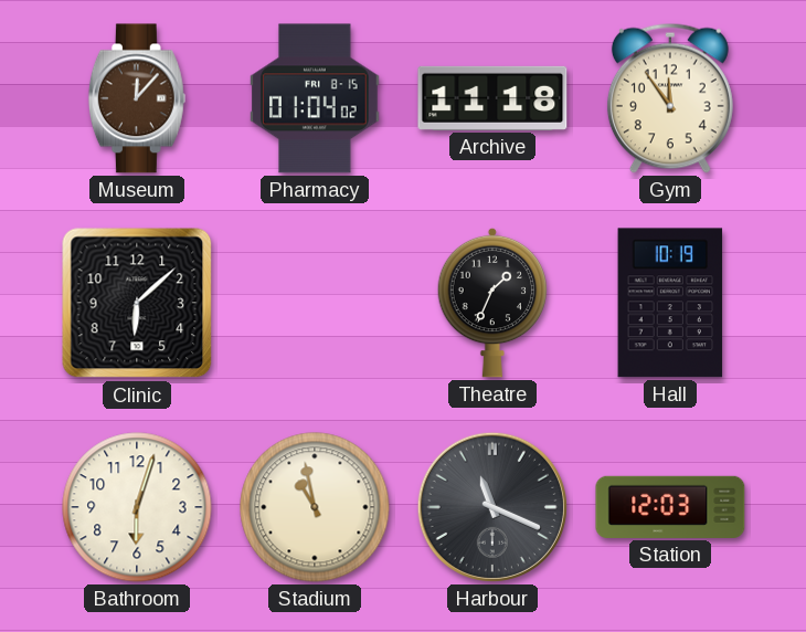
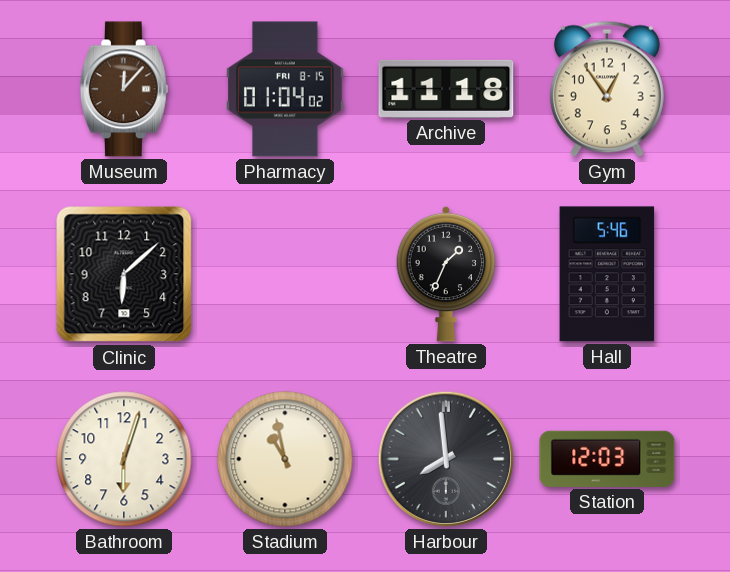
Gym: 11:54 -> 12:54 (607, 89)
Hall: 10:19 -> 5:46 (607, 274)
Harbour: 11:19 -> 7:59 (446, 459)
